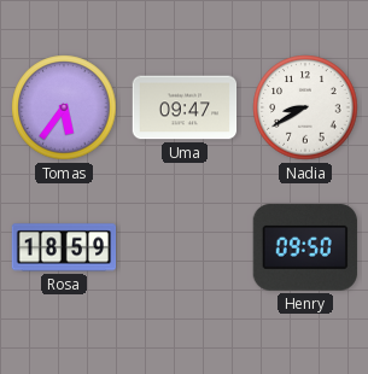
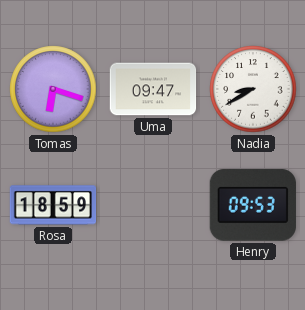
Tomas: 5:36 -> 6:18 (53, 89)
Henry: 09:50 -> 09:53 (253, 205)
